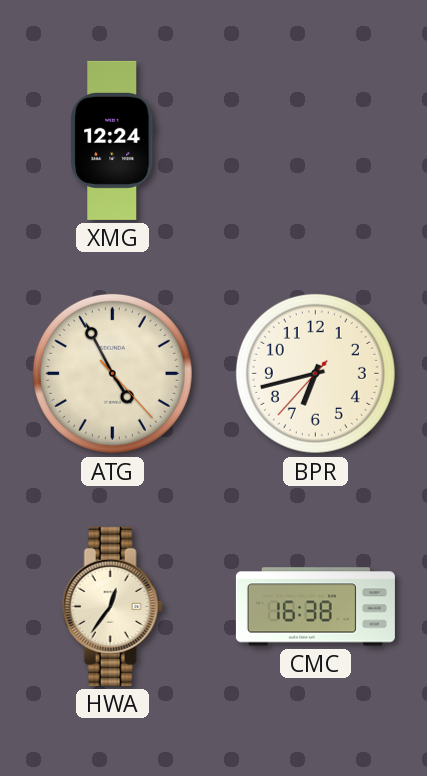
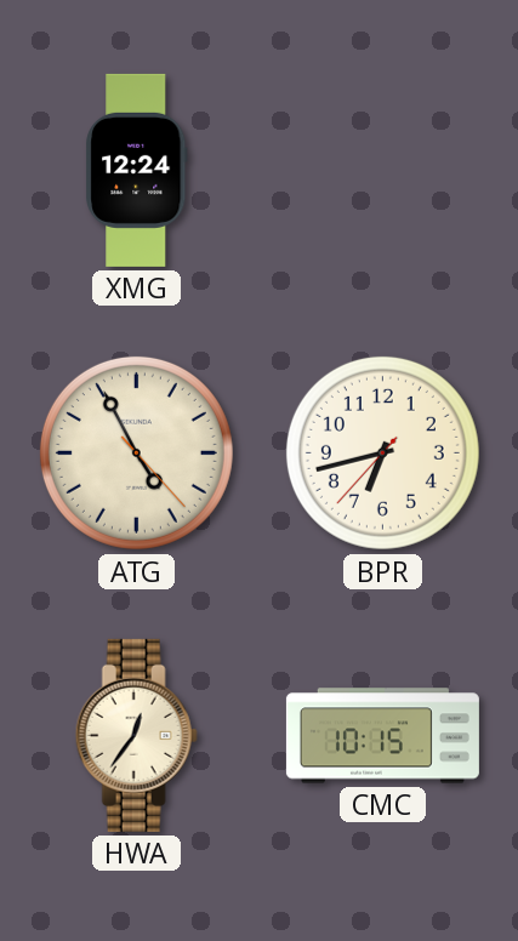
CMC: 16:38 -> 10:15 (382, 736)
